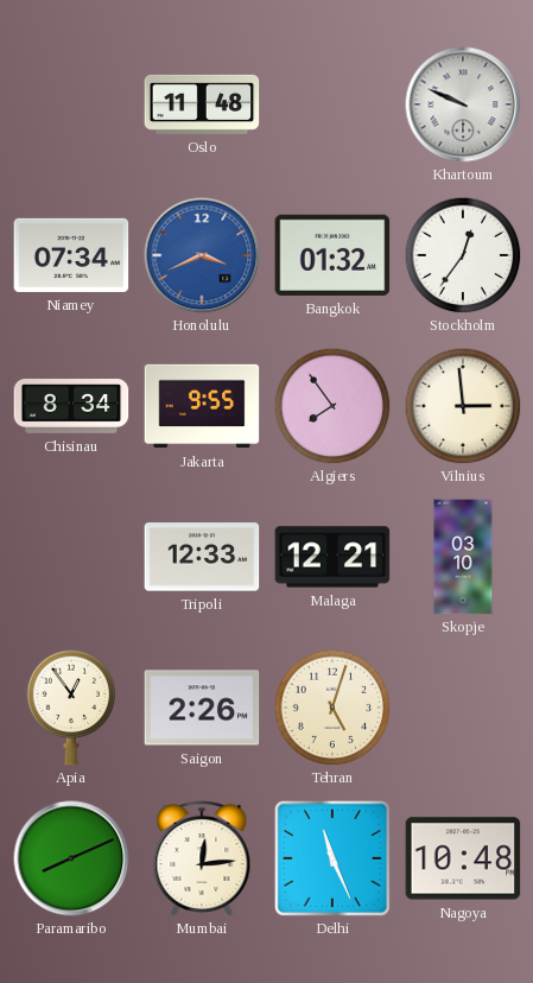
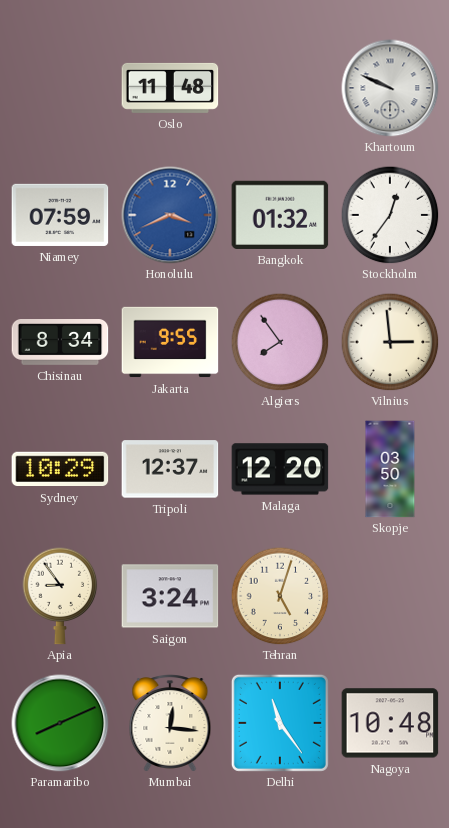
Niamey: 07:34 -> 07:59 (60, 215)
Sydney: none -> 10:29 (60, 469)
Tripoli: 12:33 -> 12:37 (170, 469)
Malaga: 12:21 -> 12:20 (280, 469)
Skopje: 03:10 -> 03:50 (390, 469)
Apia: 12:54 -> 8:54 (60, 596)
Saigon: 2:26 -> 3:24 (170, 596)
Mumbai: 12:14 -> 12:16 (170, 723)
Delhi: 11:26 -> 11:24 (280, 723)
